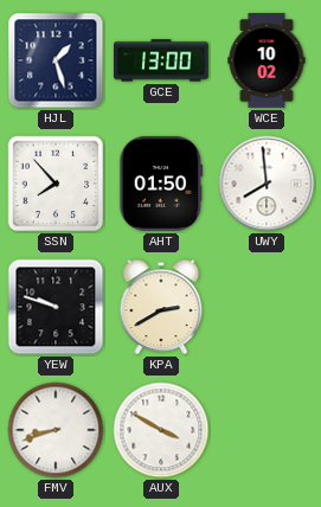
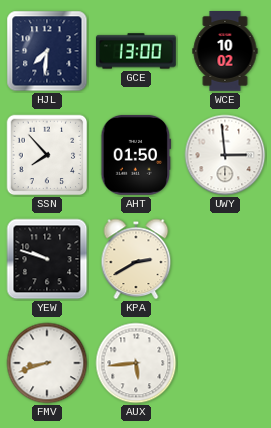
HJL: 1:27 -> 7:31 (47, 51)
UWY: 7:59 -> 2:59 (225, 155)
AUX: 3:50 -> 5:44 (136, 363)
